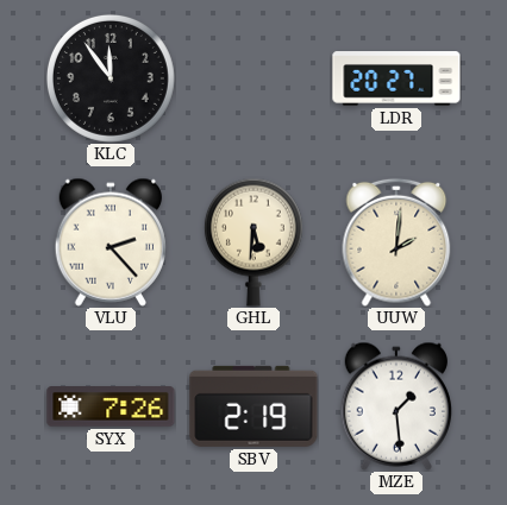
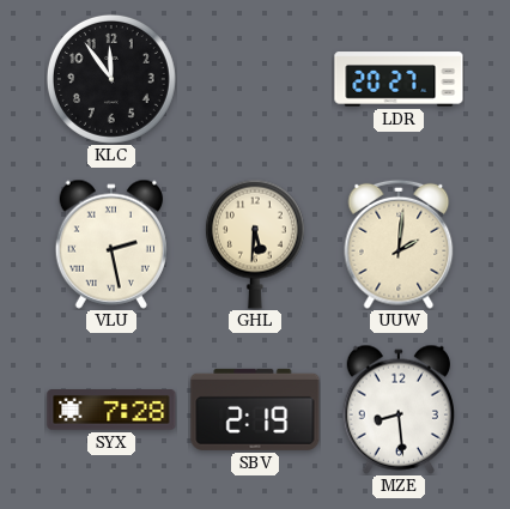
VLU: 2:23 -> 2:28 (110, 244)
SYX: 7:26 -> 7:28 (111, 411)
MZE: 1:29 -> 8:29 (397, 410)
